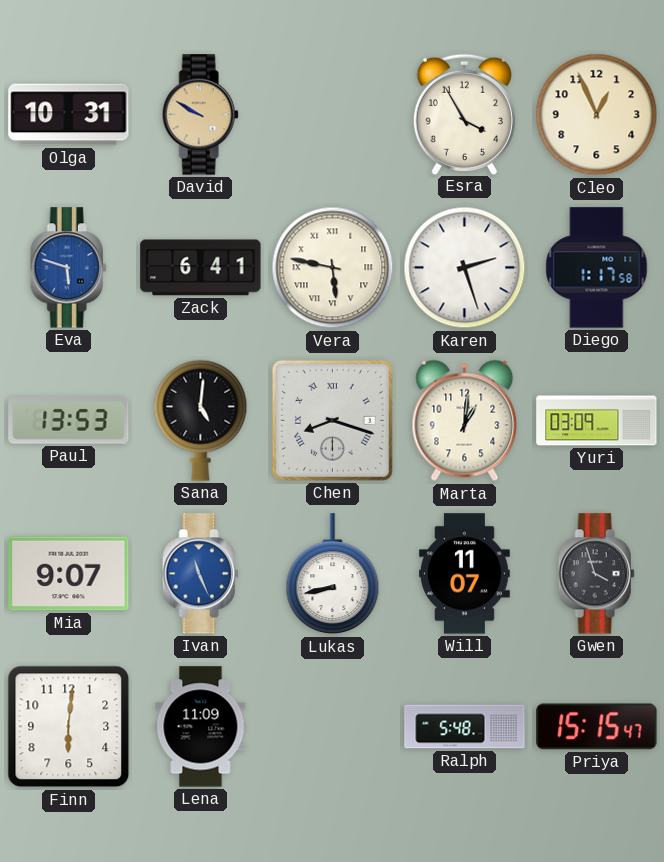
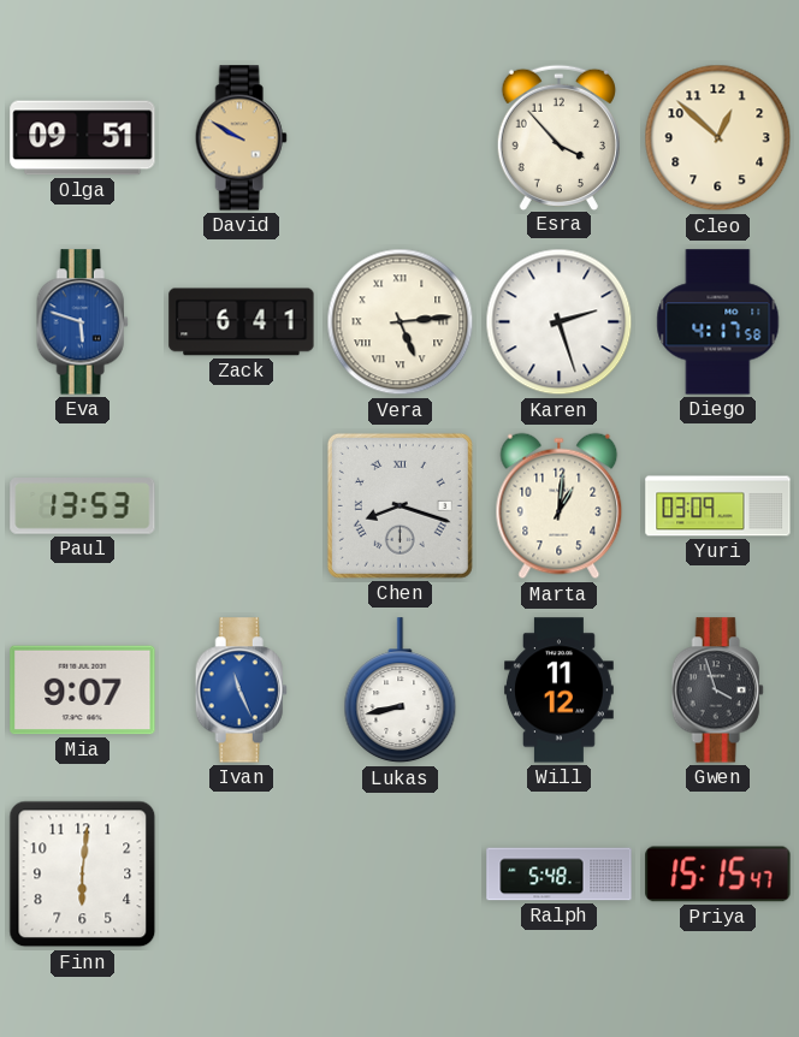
Olga: 10:31 -> 09:51 (83, 138)
Esra: 3:55 -> 3:53 (558, 137)
Cleo: 12:56 -> 12:52 (718, 138)
Vera: 5:47 -> 5:14 (401, 322)
Diego: 1:17 -> 4:17 (718, 322)
Sana: 5:01 -> none (201, 420)
Will: 11:07 -> 11:12 (560, 691)
Lena: 11:09 -> none (201, 727)
